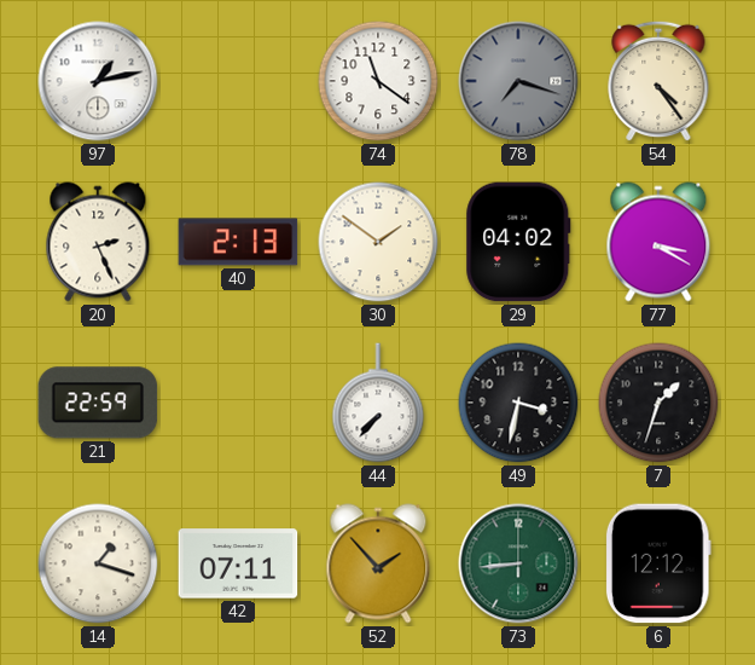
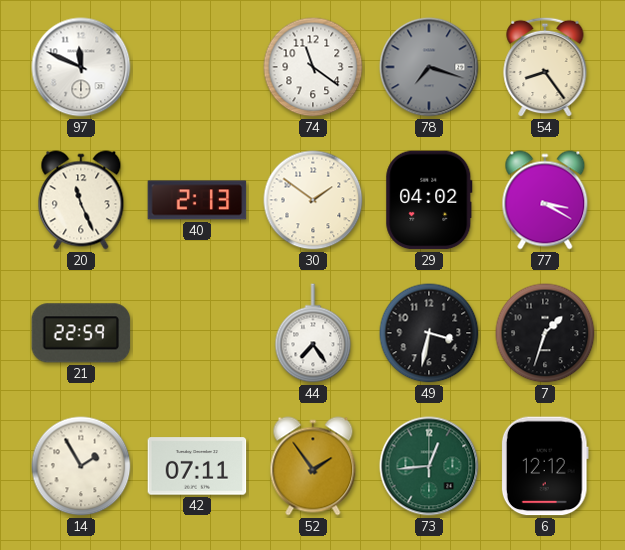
97: 1:13 -> 11:49 (81, 67)
54: 4:24 -> 8:24 (545, 67)
20: 2:26 -> 11:26 (81, 200)
44: 7:37 -> 7:24 (313, 333)
14: 1:18 -> 1:55 (81, 466)
52: 1:53 -> 1:54 (313, 466)
73: 8:44 -> 12:44 (429, 466)
